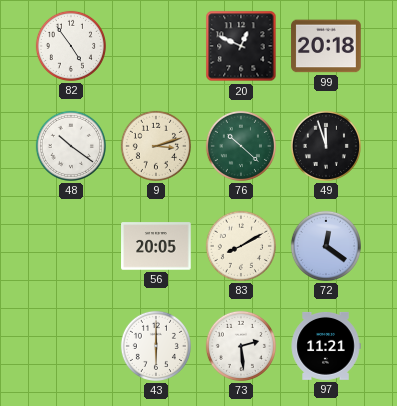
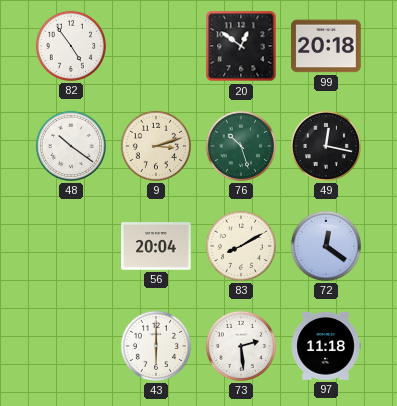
20: 12:49 -> 12:51 (241, 46)
76: 10:22 -> 10:27 (241, 146)
49: 11:57 -> 12:17 (326, 146)
56: 20:05 -> 20:04 (156, 246)
97: 11:21 -> 11:18 (326, 346)
